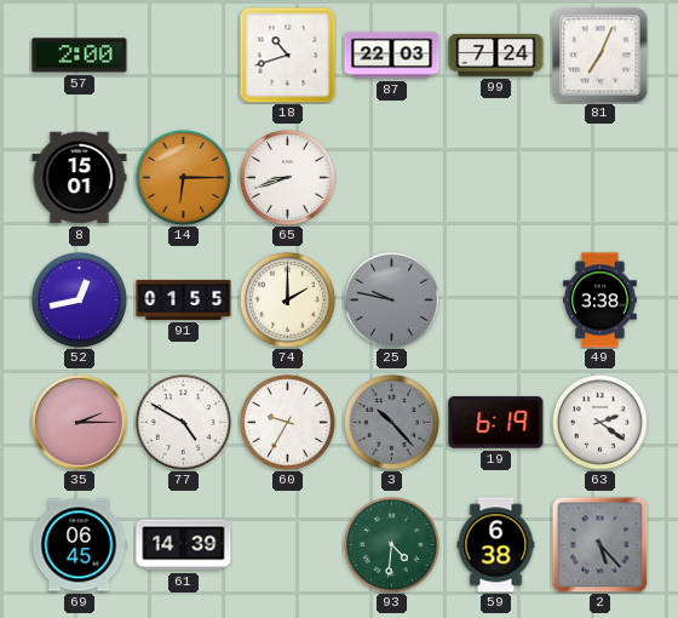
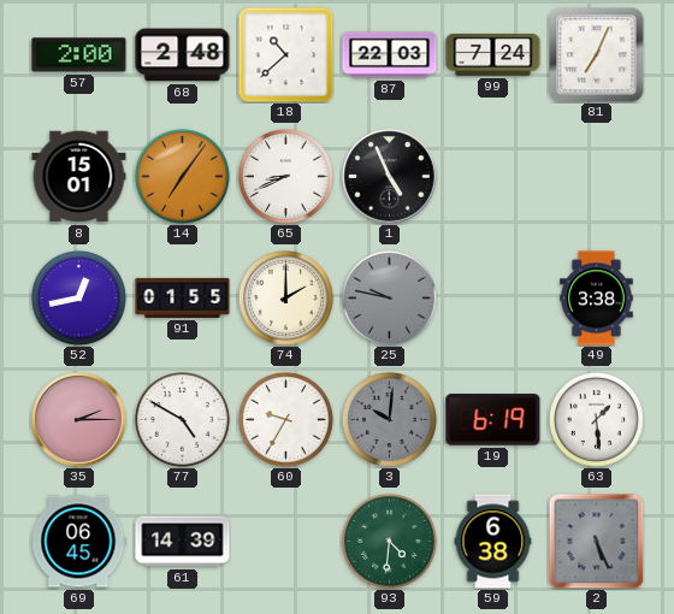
68: none -> 2:48 (183, 55)
18: 10:42 -> 10:38 (285, 54)
14: 6:15 -> 7:06 (182, 176)
65: 8:42 -> 8:41 (285, 176)
1: none -> 4:56 (390, 177)
3: 10:23 -> 10:01 (389, 419)
63: 2:21 -> 1:29 (596, 419)
2: 5:23 -> 5:26 (596, 541)
